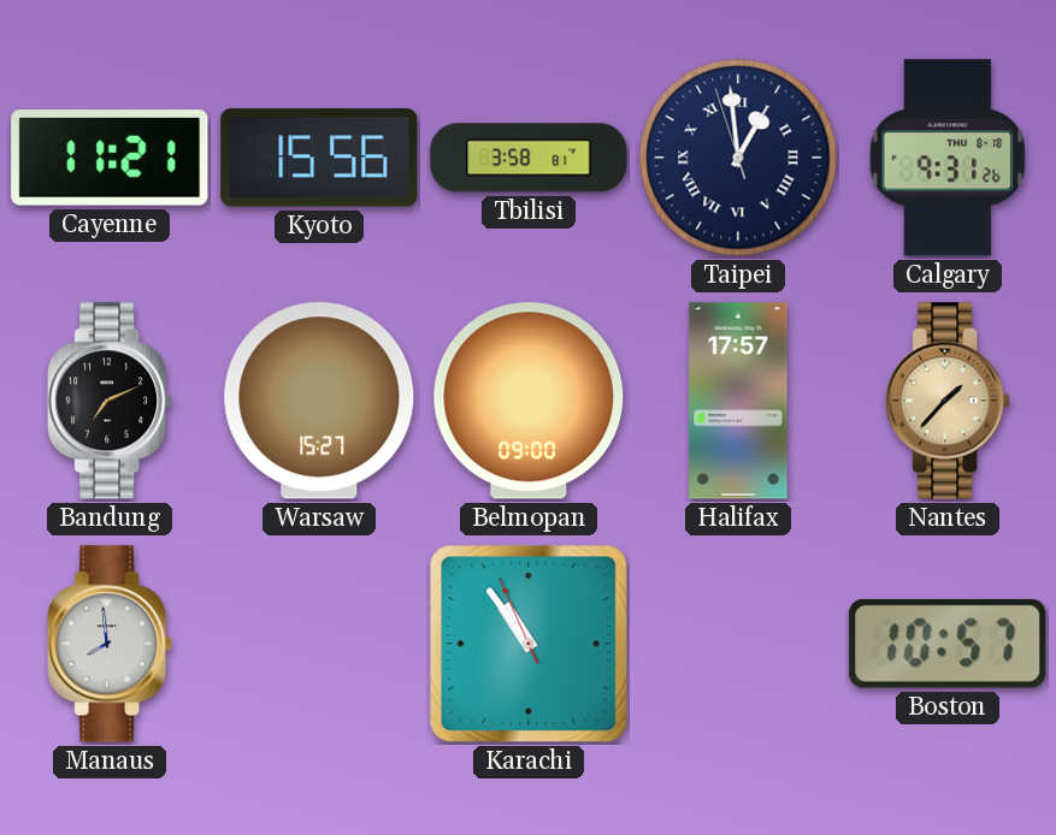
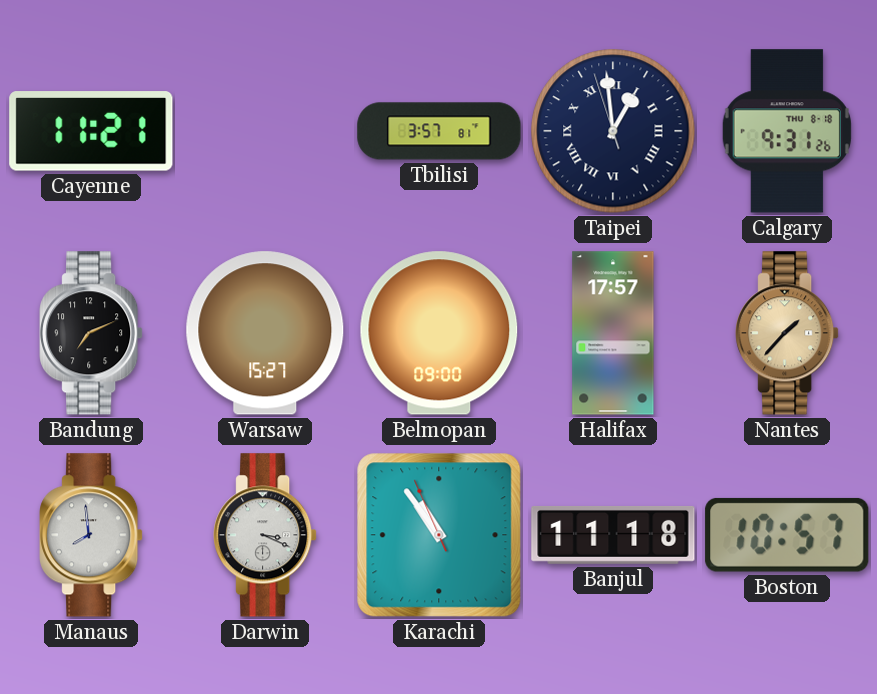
Kyoto: 15:56 -> none (319, 158)
Tbilisi: 3:58 -> 3:57 (439, 131)
Darwin: none -> 3:19 (265, 535)
Banjul: none -> 11:18 (613, 535)
